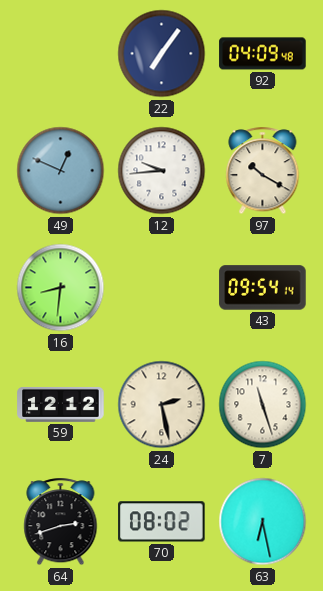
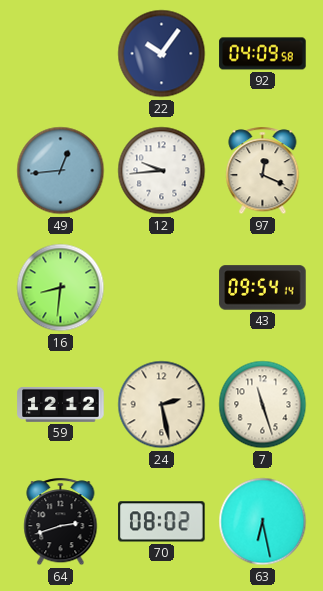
22: 7:06 -> 10:06 (162, 54)
92: 04:09:48 -> 04:09:58 (263, 54)
49: 12:49 -> 12:44 (61, 171)
97: 10:20 -> 12:19 (263, 171)
